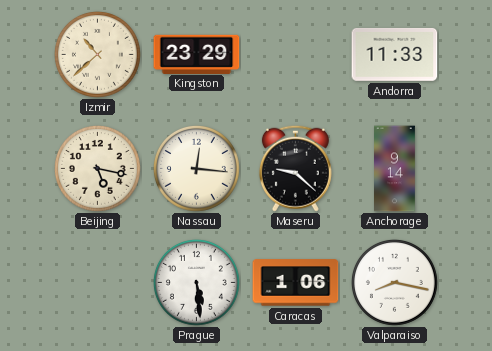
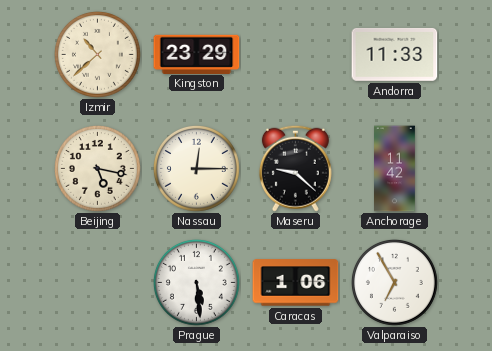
Nassau: 12:16 -> 12:15 (196, 168)
Anchorage: 9:14 -> 11:42 (395, 169)
Valparaiso: 8:17 -> 6:55 (394, 282)
